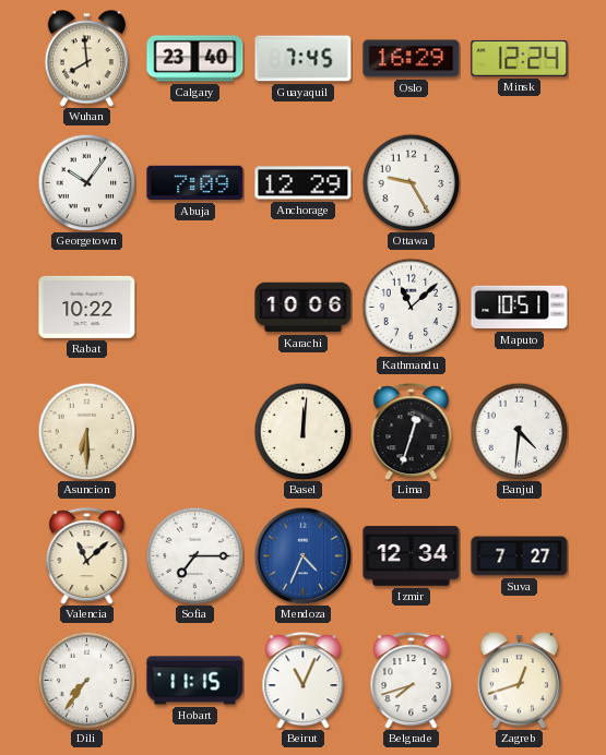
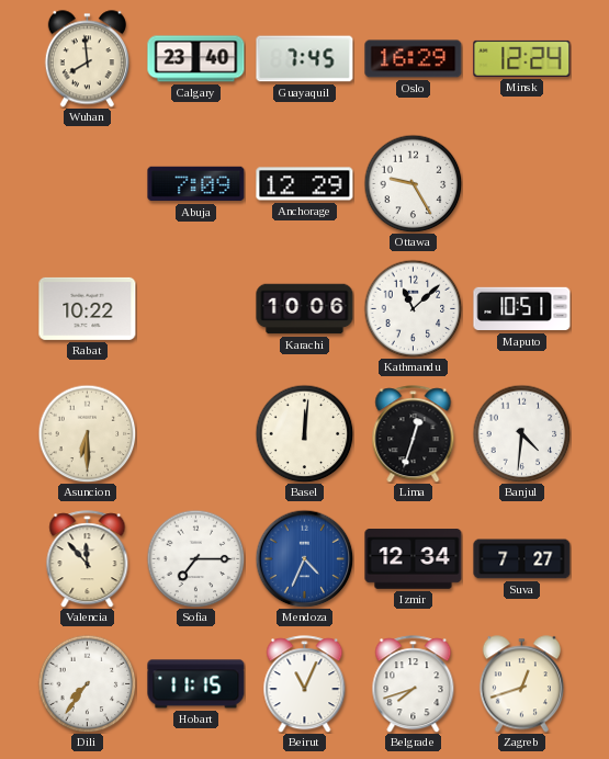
Georgetown: 10:06 -> none (86, 182)
Valencia: 11:08 -> 11:53 (88, 559)
